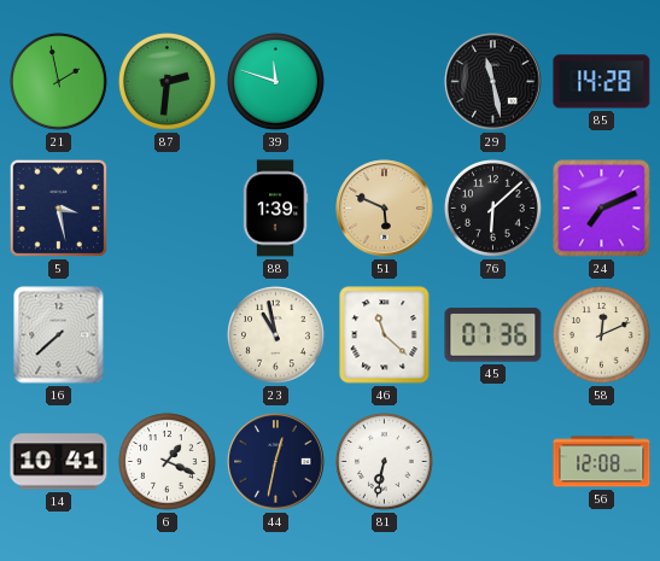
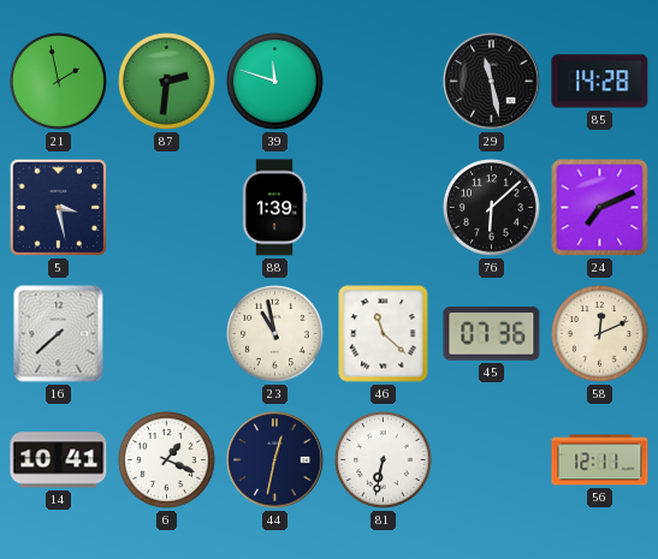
51: 5:49 -> none (385, 209)
56: 12:08 -> 12:11 (600, 460)
